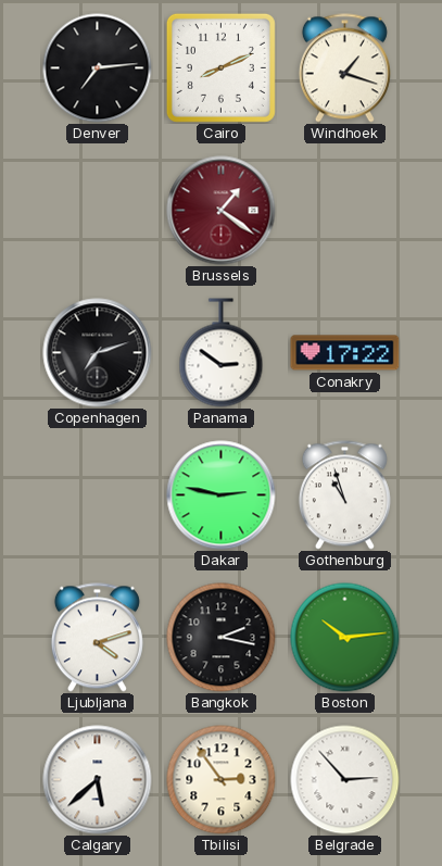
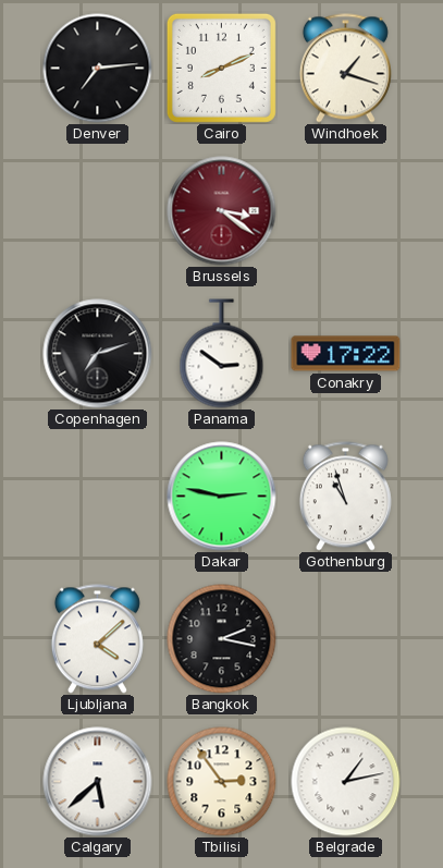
Brussels: 1:21 -> 3:21 (222, 211)
Ljubljana: 4:12 -> 4:08 (97, 639)
Boston: 10:14 -> none (345, 638)
Belgrade: 2:53 -> 1:13 (346, 782)
